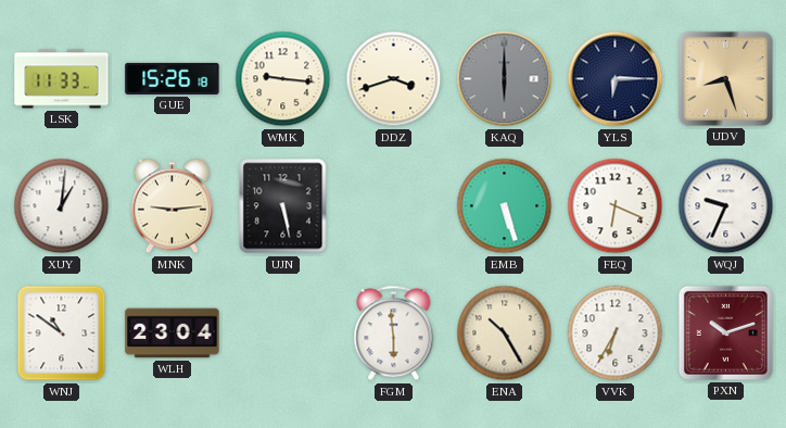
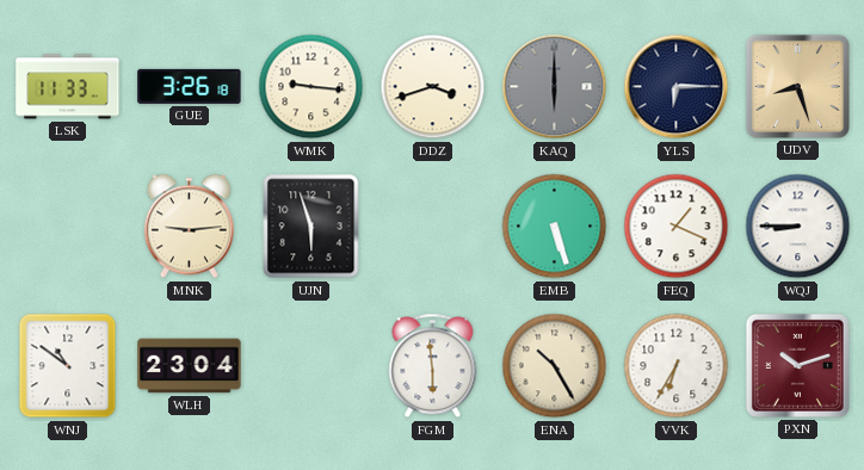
GUE: 15:26 -> 3:26 (190, 86)
XUY: 1:01 -> none (62, 206)
UJN: 5:28 -> 5:57 (311, 227)
FEQ: 6:19 -> 1:19 (677, 227)
WQJ: 9:34 -> 8:45 (798, 227)
